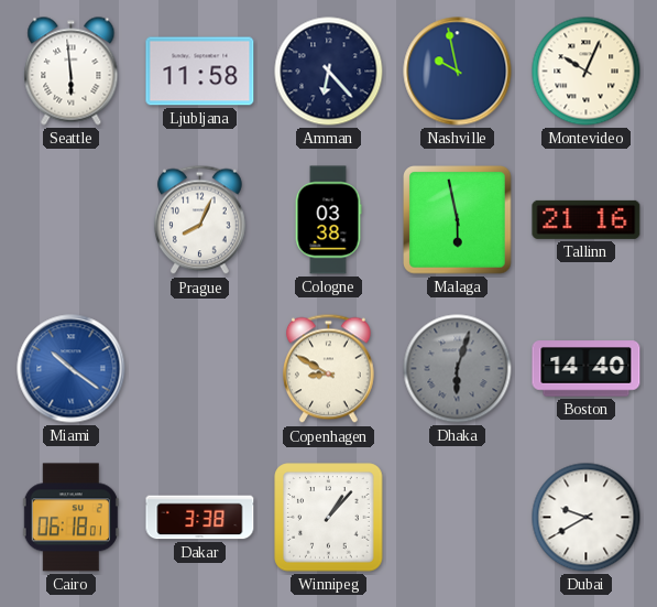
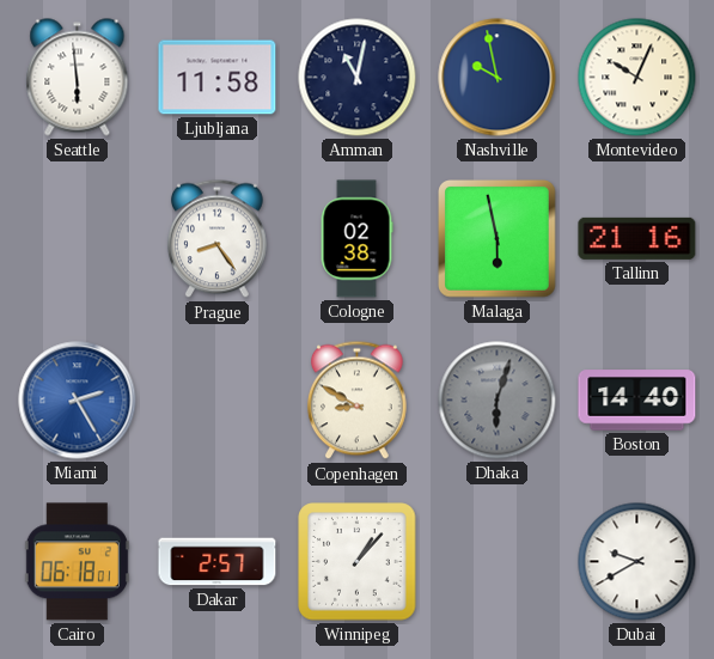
Amman: 6:23 -> 11:02 (358, 78)
Prague: 8:04 -> 8:24 (218, 239)
Cologne: 03:38 -> 02:38 (356, 239)
Miami: 10:21 -> 2:25 (78, 401)
Dakar: 3:38 -> 2:57 (218, 562)
